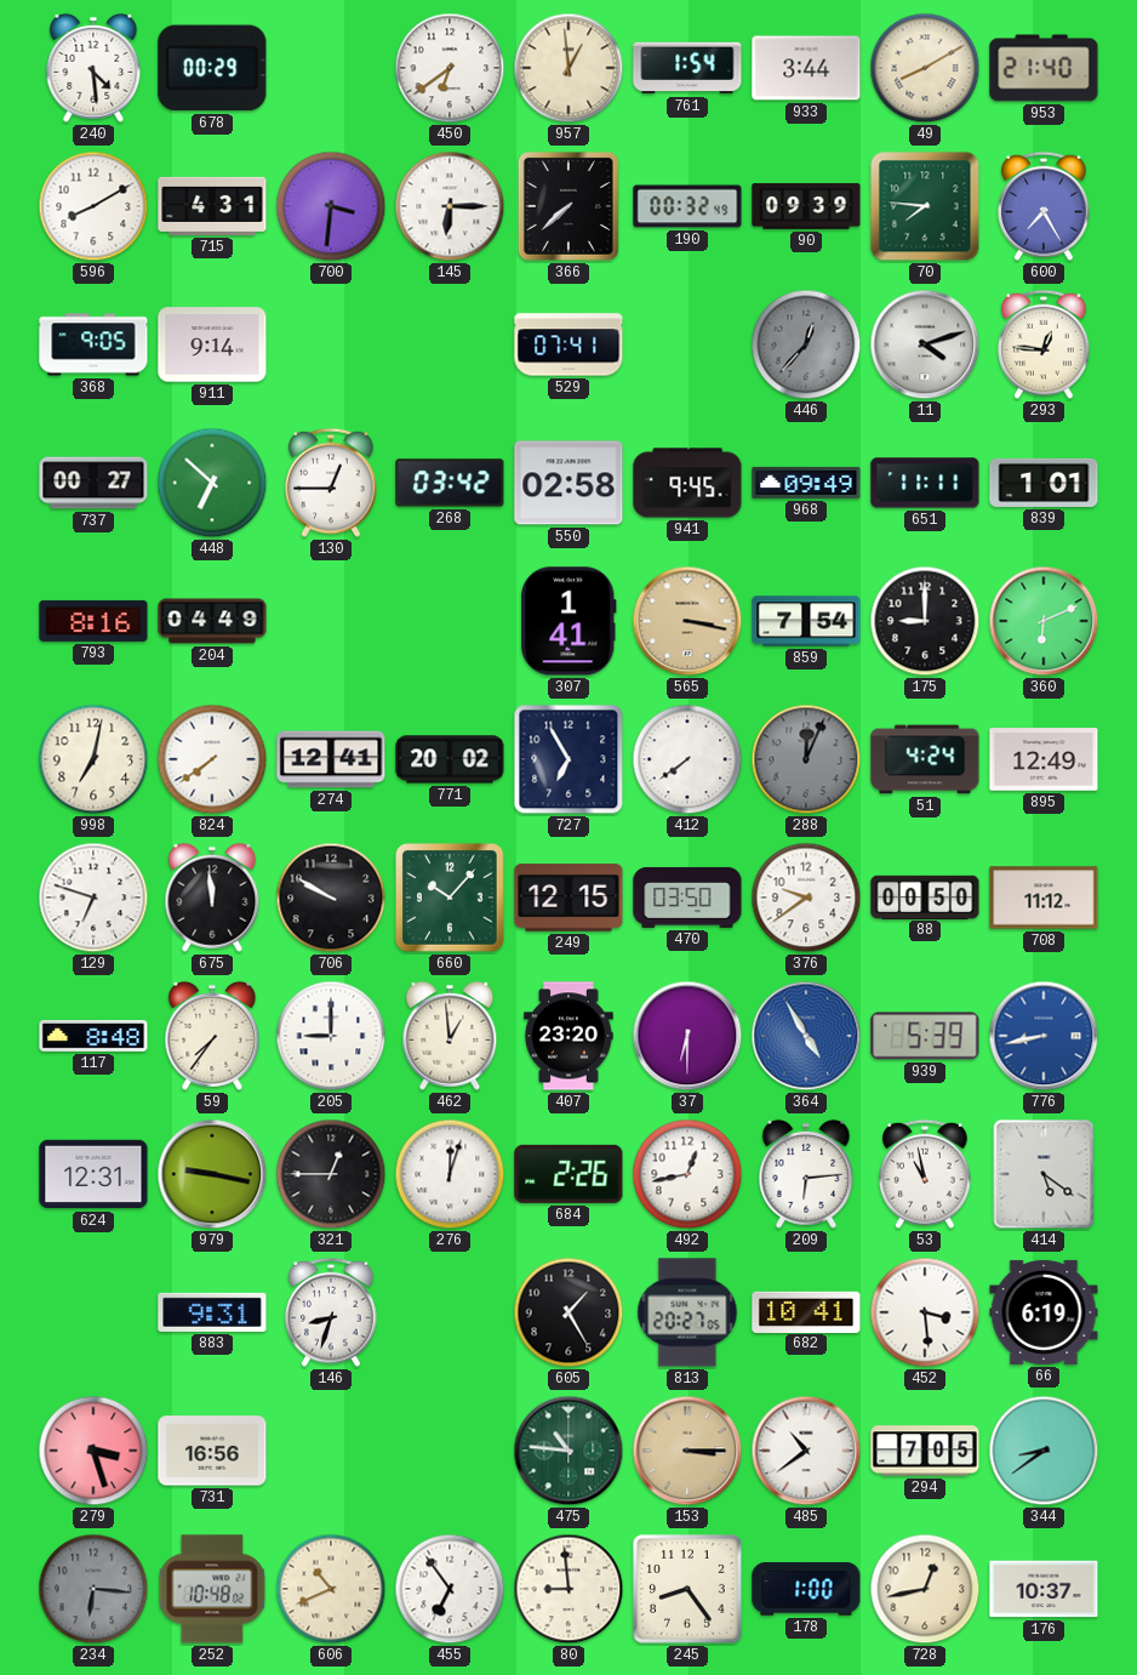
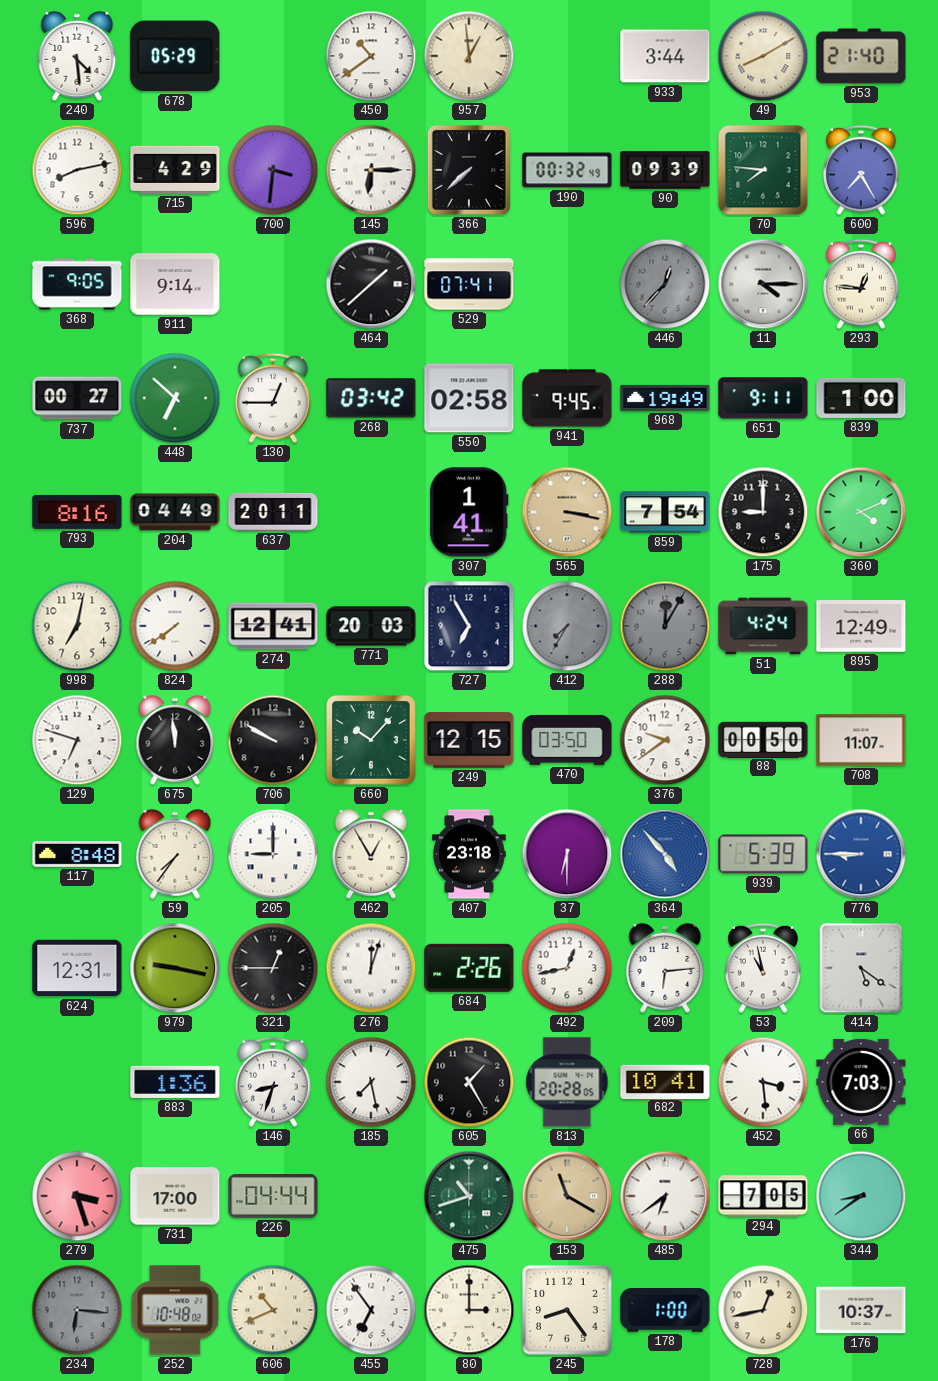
678: 00:29 -> 05:29 (175, 56)
450: 6:39 -> 10:39 (371, 56)
761: 1:54 -> none (687, 68)
596: 8:10 -> 8:13 (77, 170)
715: 4:31 -> 4:29 (175, 170)
464: none -> 1:38 (371, 284)
11: 4:12 -> 4:15 (763, 284)
968: 09:49 -> 19:49 (665, 398)
651: 11:11 -> 9:11 (763, 398)
839: 1:01 -> 1:00 (861, 398)
637: none -> 20:11 (273, 512)
360: 6:11 -> 4:11 (861, 512)
771: 20:02 -> 20:03 (371, 626)
412: 7:39 -> 7:35 (567, 626)
412 dial: white -> grey (567, 626)
288: 12:04 -> 12:05 (665, 626)
708: 11:12 -> 11:07 (861, 740)
462: 12:59 -> 12:55 (371, 854)
407: 23:20 -> 23:18 (469, 854)
364: 4:55 -> 4:53 (665, 854)
776: 8:43 -> 8:45 (861, 854)
883: 9:31 -> 1:36 (175, 1082)
185: none -> 7:28 (371, 1082)
813: 20:27 -> 20:28 (567, 1082)
66: 6:19 -> 7:03 (861, 1082)
731: 16:56 -> 17:00 (175, 1196)
226: none -> 04:44 (273, 1196)
475: 10:46 -> 10:42 (469, 1196)
153: 3:15 -> 11:20 (567, 1196)
485: 10:39 -> 6:39 (665, 1196)
80: 8:59 -> 3:00 (469, 1310)
